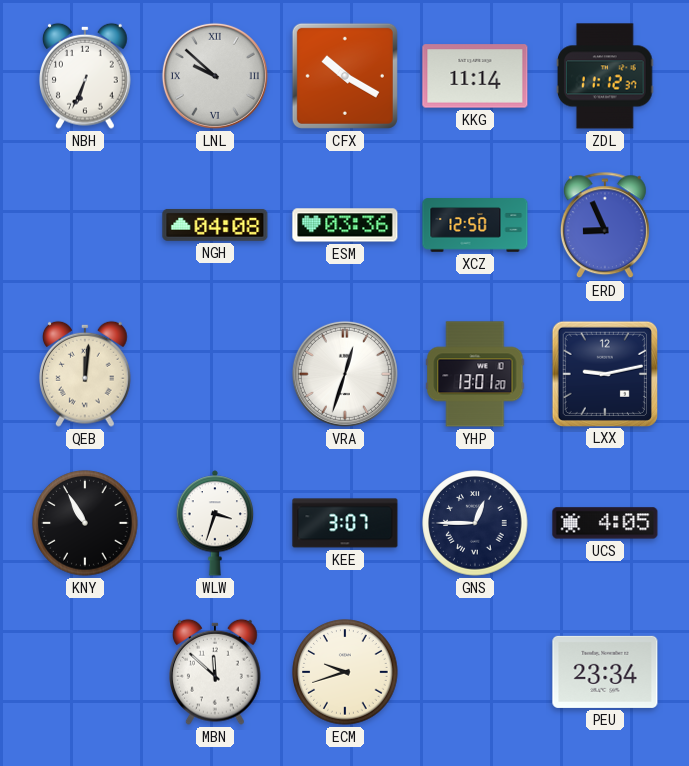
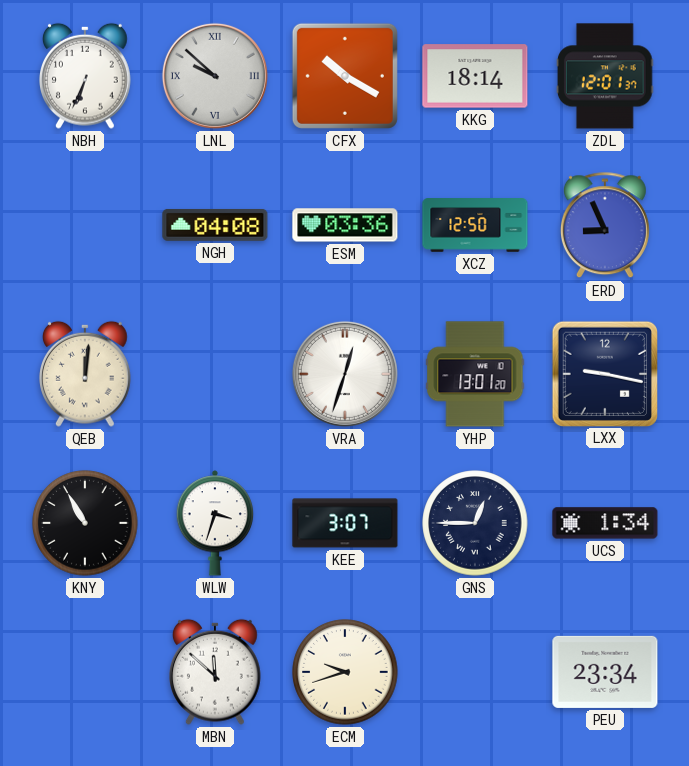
KKG: 11:14 -> 18:14 (475, 76)
ZDL: 11:12 -> 12:01 (605, 76)
LXX: 9:13 -> 9:17 (604, 373)
UCS: 4:05 -> 1:34 (605, 523)
